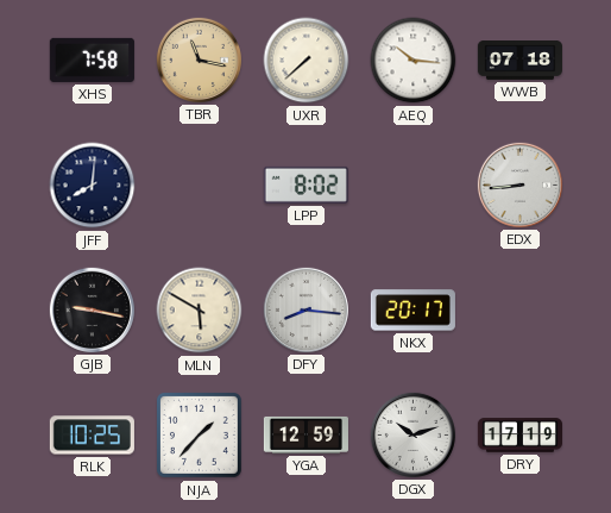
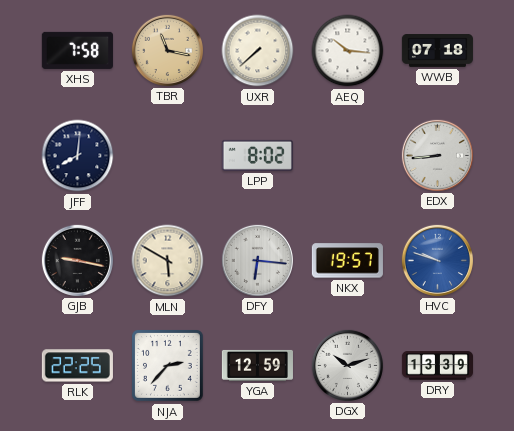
DFY: 8:16 -> 6:16 (257, 260)
NKX: 20:17 -> 19:57 (347, 261)
HVC: none -> 9:48 (437, 260)
RLK: 10:25 -> 22:25 (77, 366)
NJA: 1:37 -> 2:37 (168, 366)
DRY: 17:19 -> 13:39 (437, 366)
